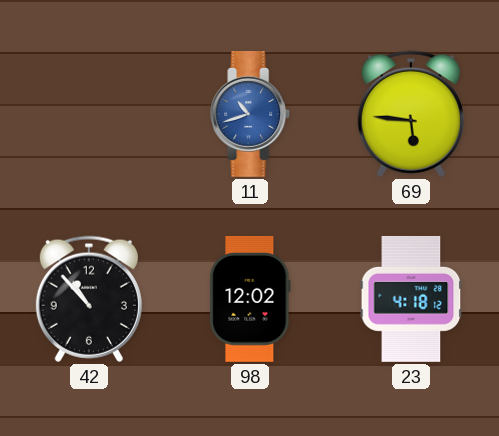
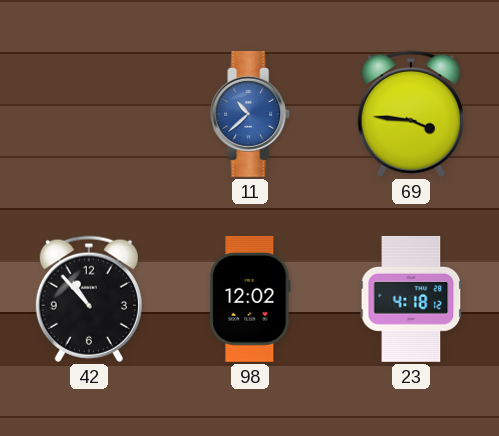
11: 10:42 -> 10:38 (251, 114)
69: 5:46 -> 3:46 (411, 114)
